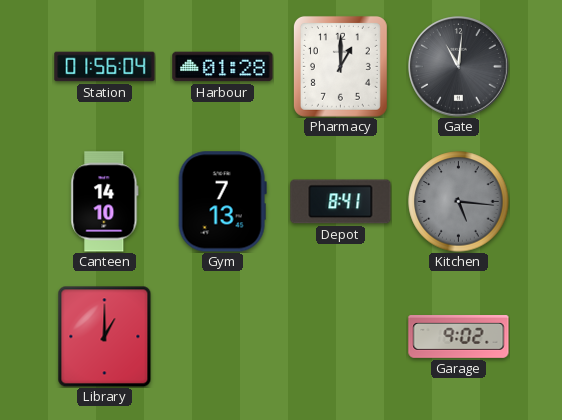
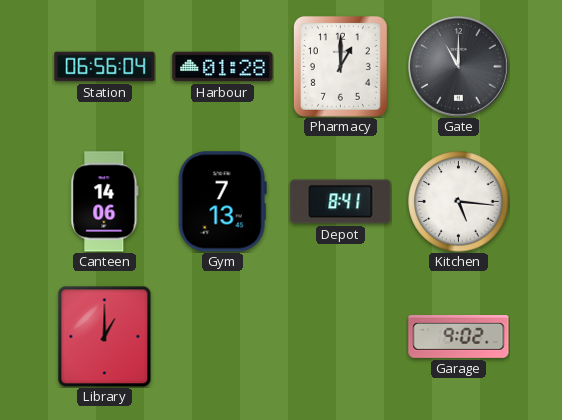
Station: 01:56 -> 06:56 (105, 67)
Gate: 11:01 -> 11:00 (459, 67)
Canteen: 14:10 -> 14:06 (105, 202)
Kitchen dial: grey -> white (459, 202)
